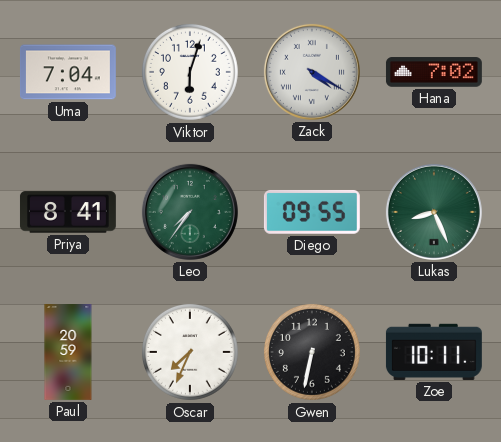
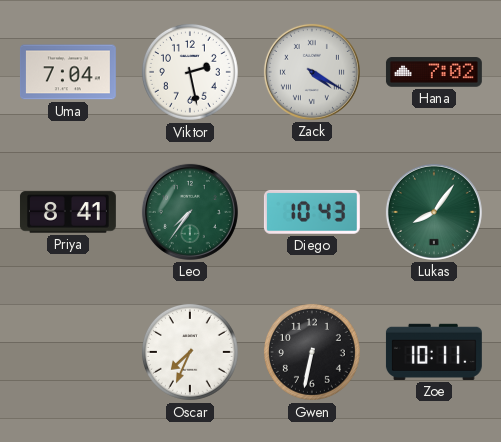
Viktor: 6:03 -> 2:28 (190, 72)
Diego: 09:55 -> 10:43 (312, 212)
Lukas: 8:26 -> 8:06 (434, 212)
Paul: 20:59 -> none (68, 353)
